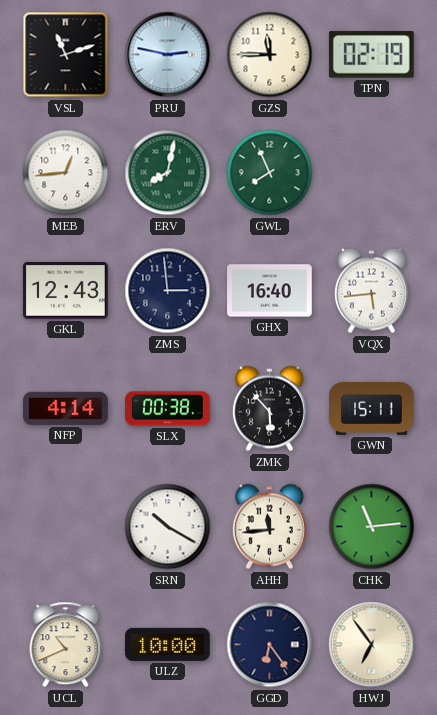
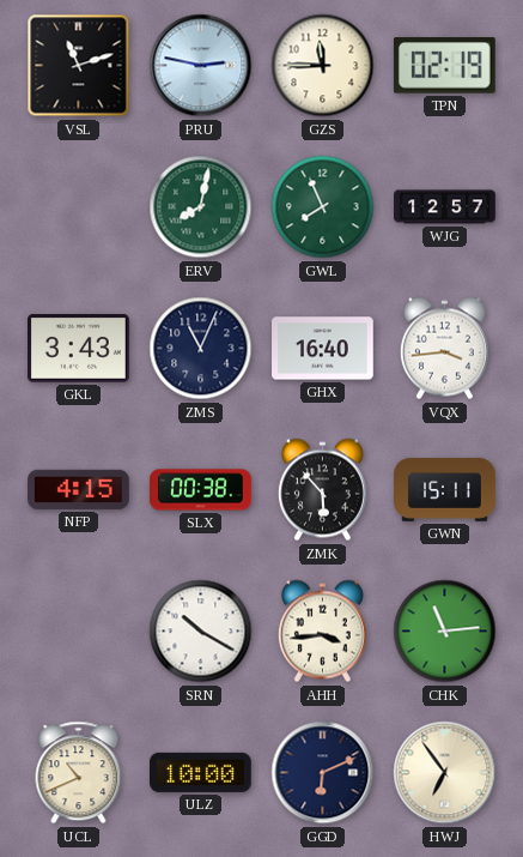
MEB: 12:44 -> none (66, 173)
WJG: none -> 12:57 (445, 207)
GKL: 12:43 -> 3:43 (79, 349)
ZMS: 2:59 -> 11:04 (201, 349)
VQX: 5:44 -> 3:44 (444, 349)
NFP: 4:14 -> 4:15 (79, 489)
AHH: 11:44 -> 3:44 (322, 632)
GGD: 6:24 -> 6:11 (323, 773)
